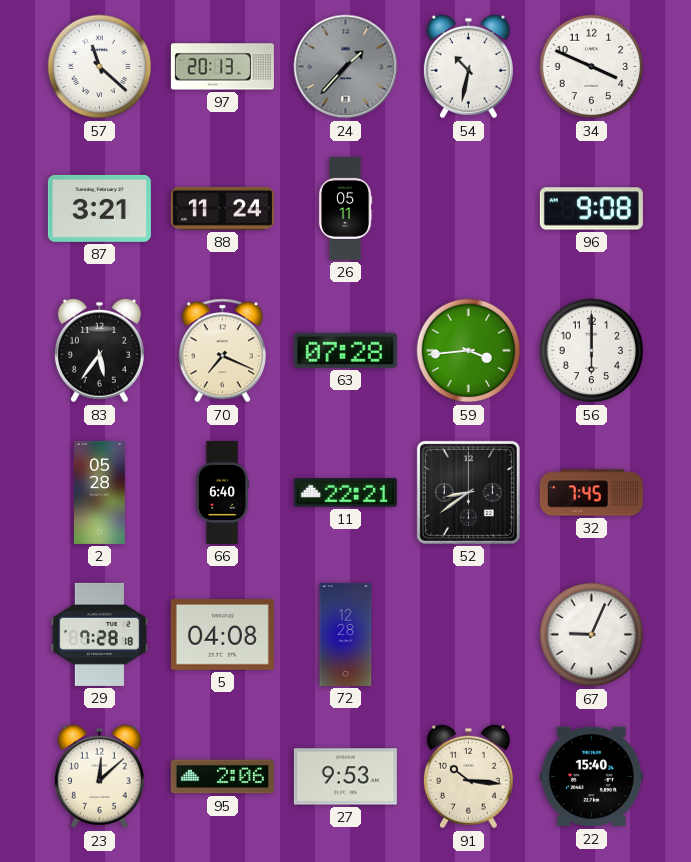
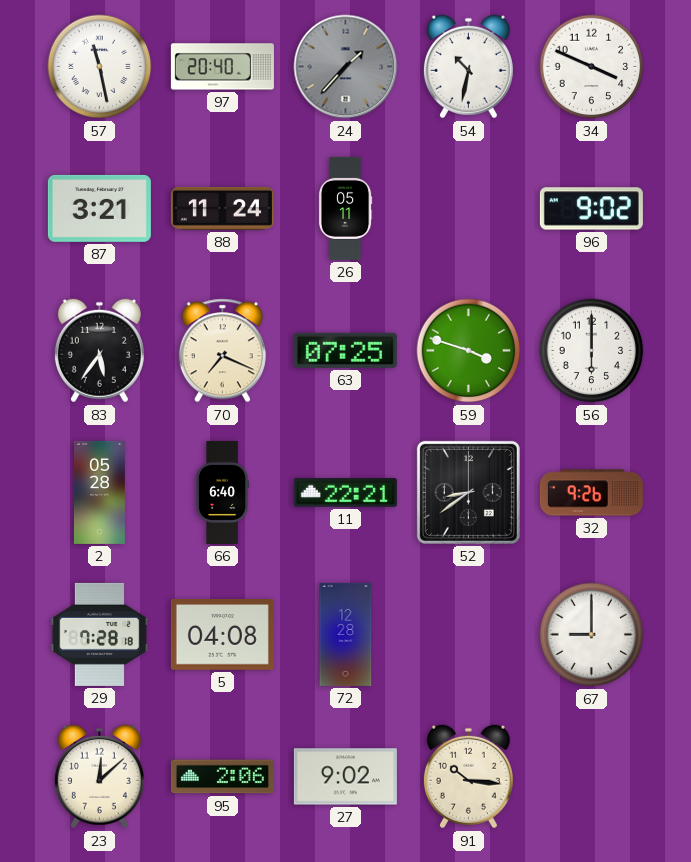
57: 11:22 -> 11:28 (100, 67)
97: 20:13 -> 20:40 (222, 67)
96: 9:08 -> 9:02 (591, 209)
63: 07:28 -> 07:25 (345, 350)
59: 3:44 -> 3:48 (469, 351)
32: 7:45 -> 9:26 (591, 493)
67: 9:04 -> 9:00 (592, 635)
27: 9:53 -> 9:02 (345, 777)
22: 15:40 -> none (591, 777)
